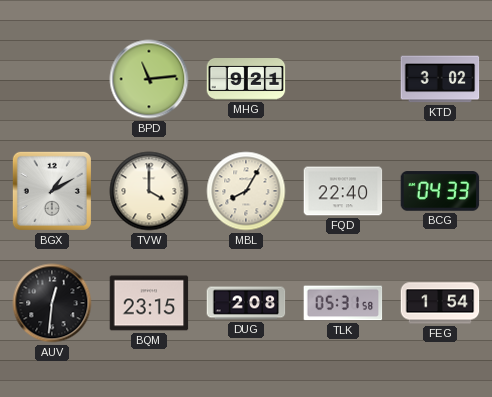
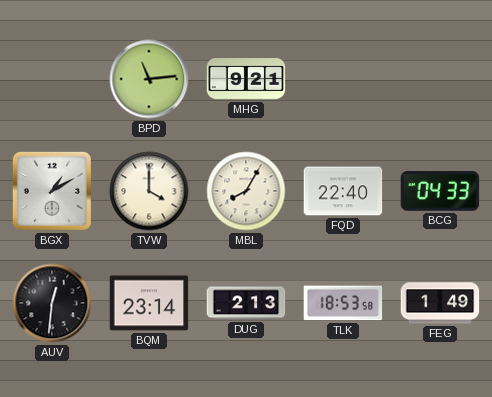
KTD: 3:02 -> none (440, 79)
BQM: 23:15 -> 23:14 (149, 303)
DUG: 2:08 -> 2:13 (246, 303)
TLK: 05:31 -> 18:53 (343, 303)
FEG: 1:54 -> 1:49 (440, 303)
